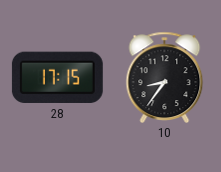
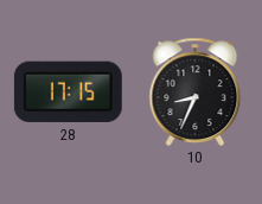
10: 8:36 -> 8:34 (196, 91)
